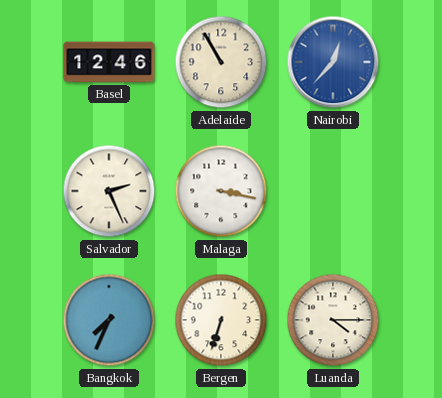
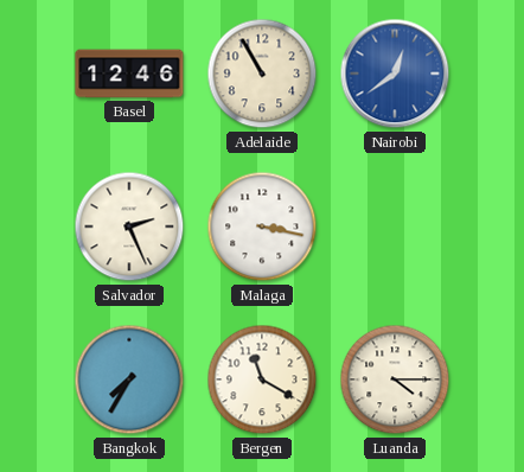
Nairobi: 12:37 -> 12:39 (395, 74)
Bangkok: 7:34 -> 7:35 (129, 379)
Bergen: 6:33 -> 11:20 (262, 379)
